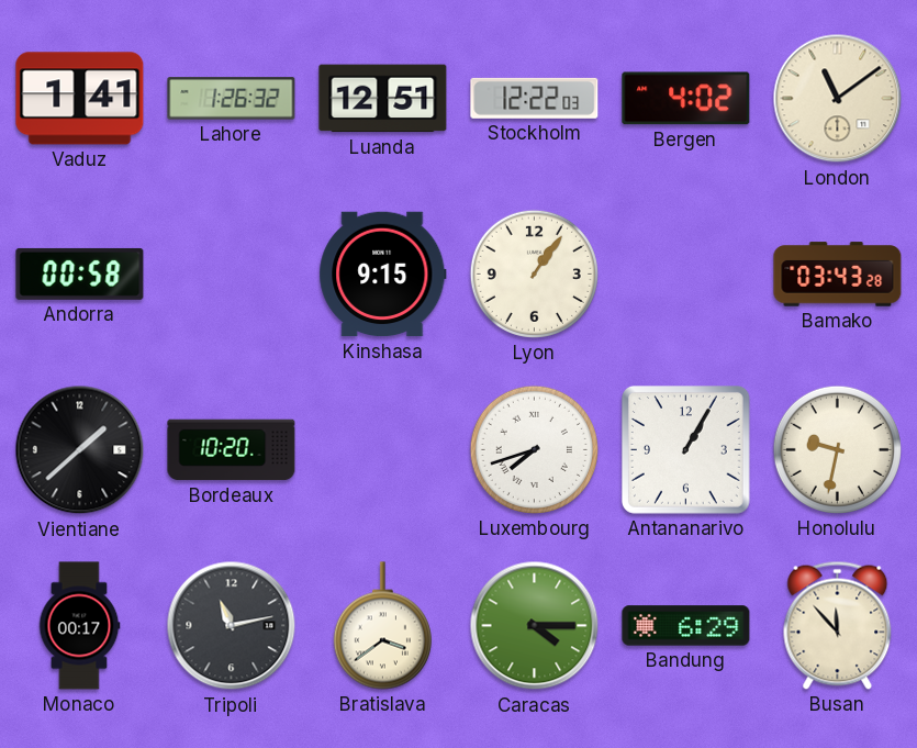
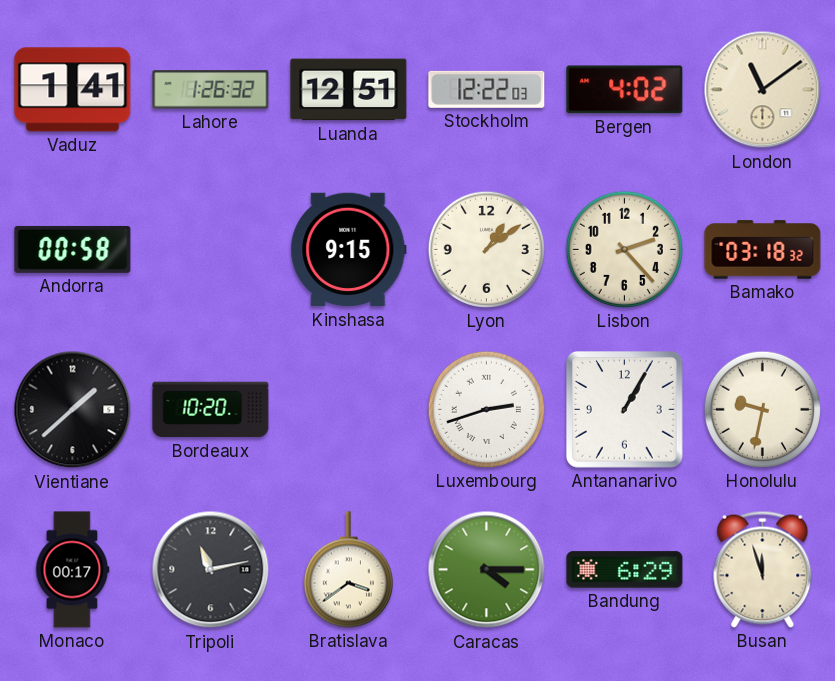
Lyon: 1:06 -> 1:09 (486, 249)
Lisbon: none -> 2:23 (624, 249)
Bamako: 03:43 -> 03:18 (763, 250)
Luxembourg: 7:42 -> 2:42 (486, 409)
Busan: 11:53 -> 11:57 (763, 569)
